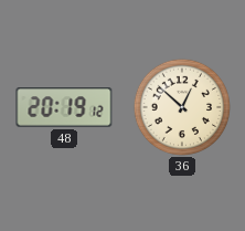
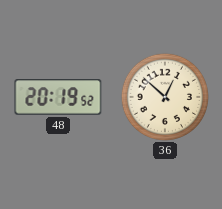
48: 20:19:12 -> 20:19:52 (58, 97)
